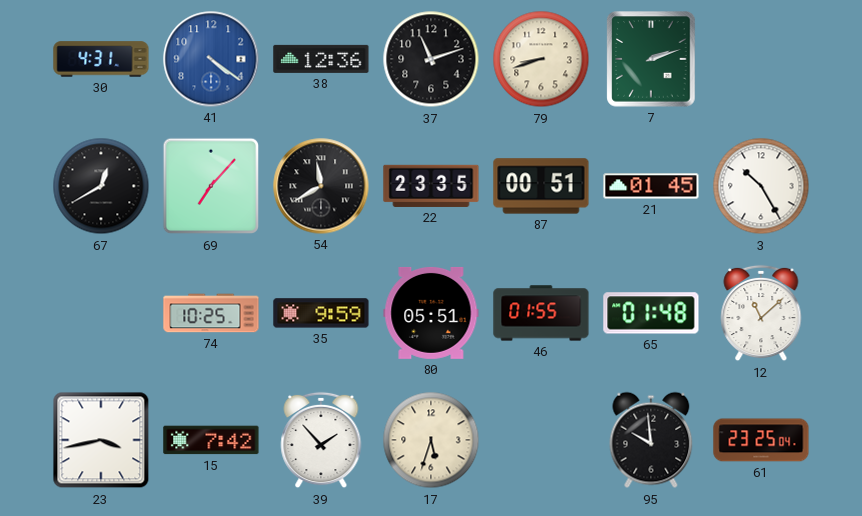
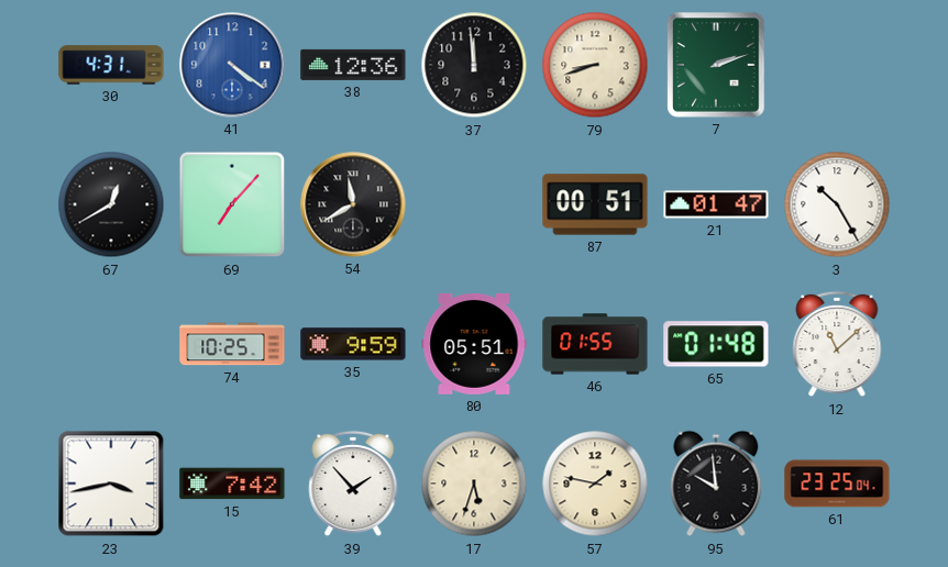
37: 11:12 -> 11:59 (474, 65)
22: 23:35 -> none (431, 186)
21: 01:45 -> 01:47 (716, 204)
57: none -> 1:47 (595, 483)
